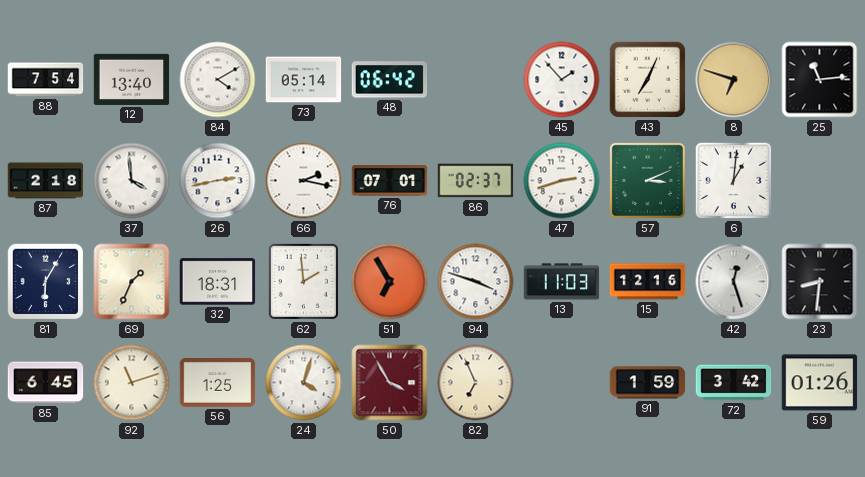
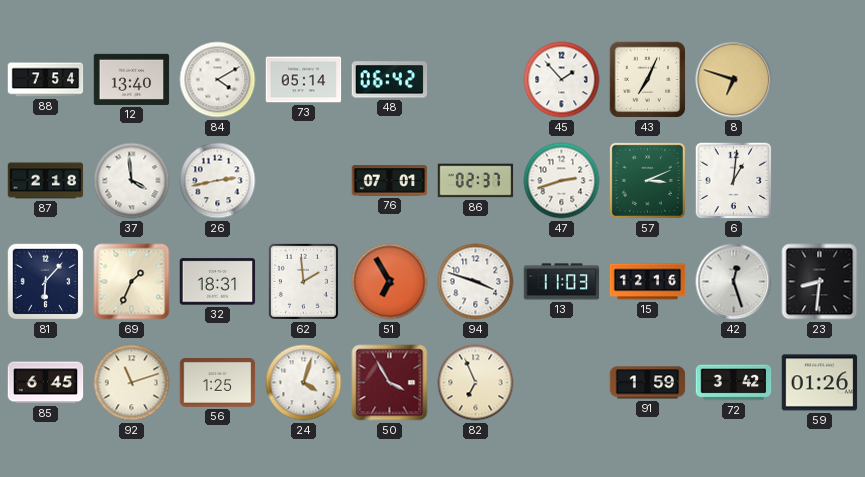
25: 11:14 -> none (820, 80)
66: 2:17 -> none (304, 181)
81: 6:05 -> 6:07 (46, 282)
